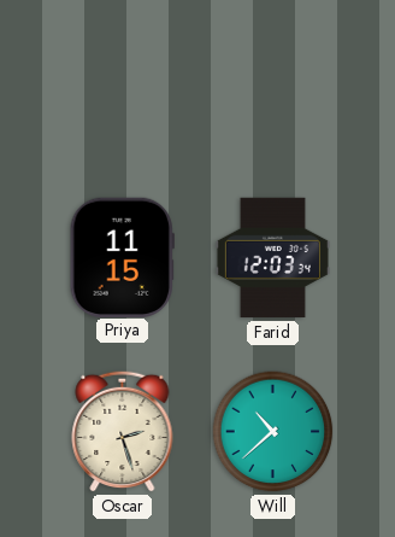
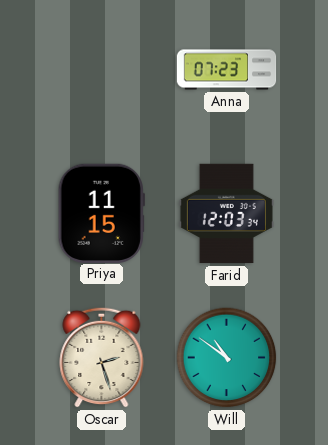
Anna: none -> 07:23 (227, 70)
Will: 10:38 -> 10:51 (227, 358)
